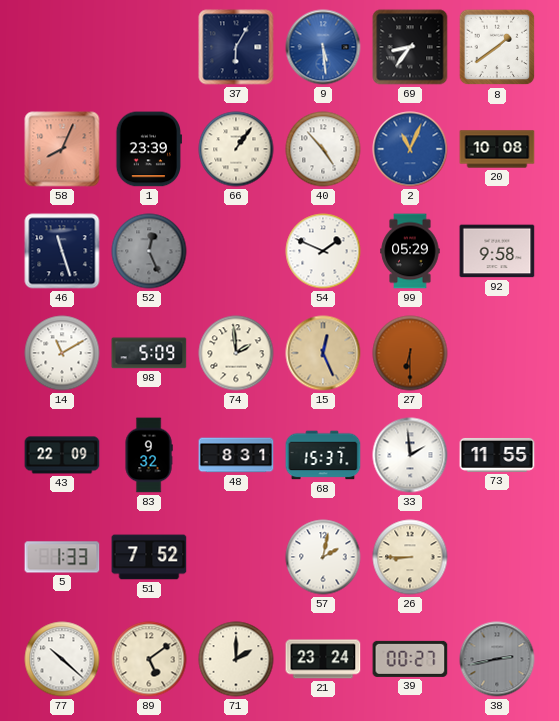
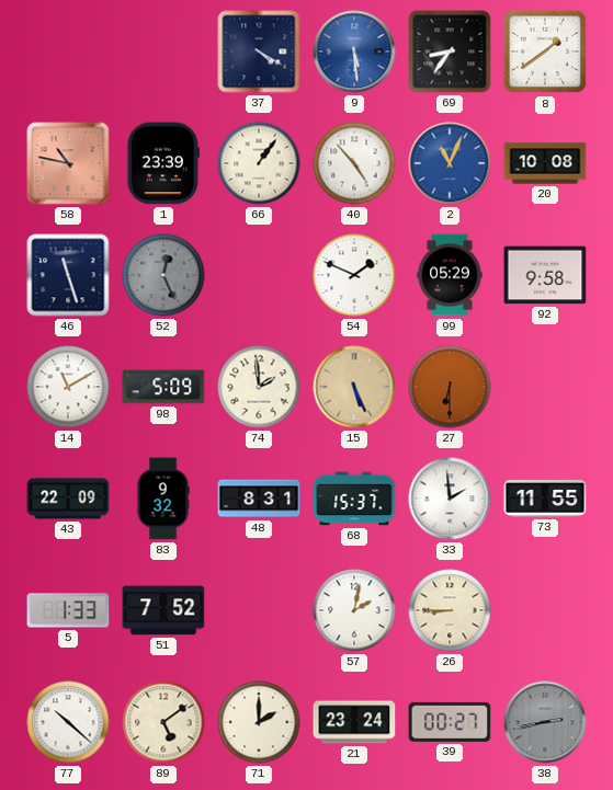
37: 6:05 -> 4:20 (259, 51)
58: 8:04 -> 10:47 (68, 163)
15: 12:26 -> 5:26 (354, 387)
